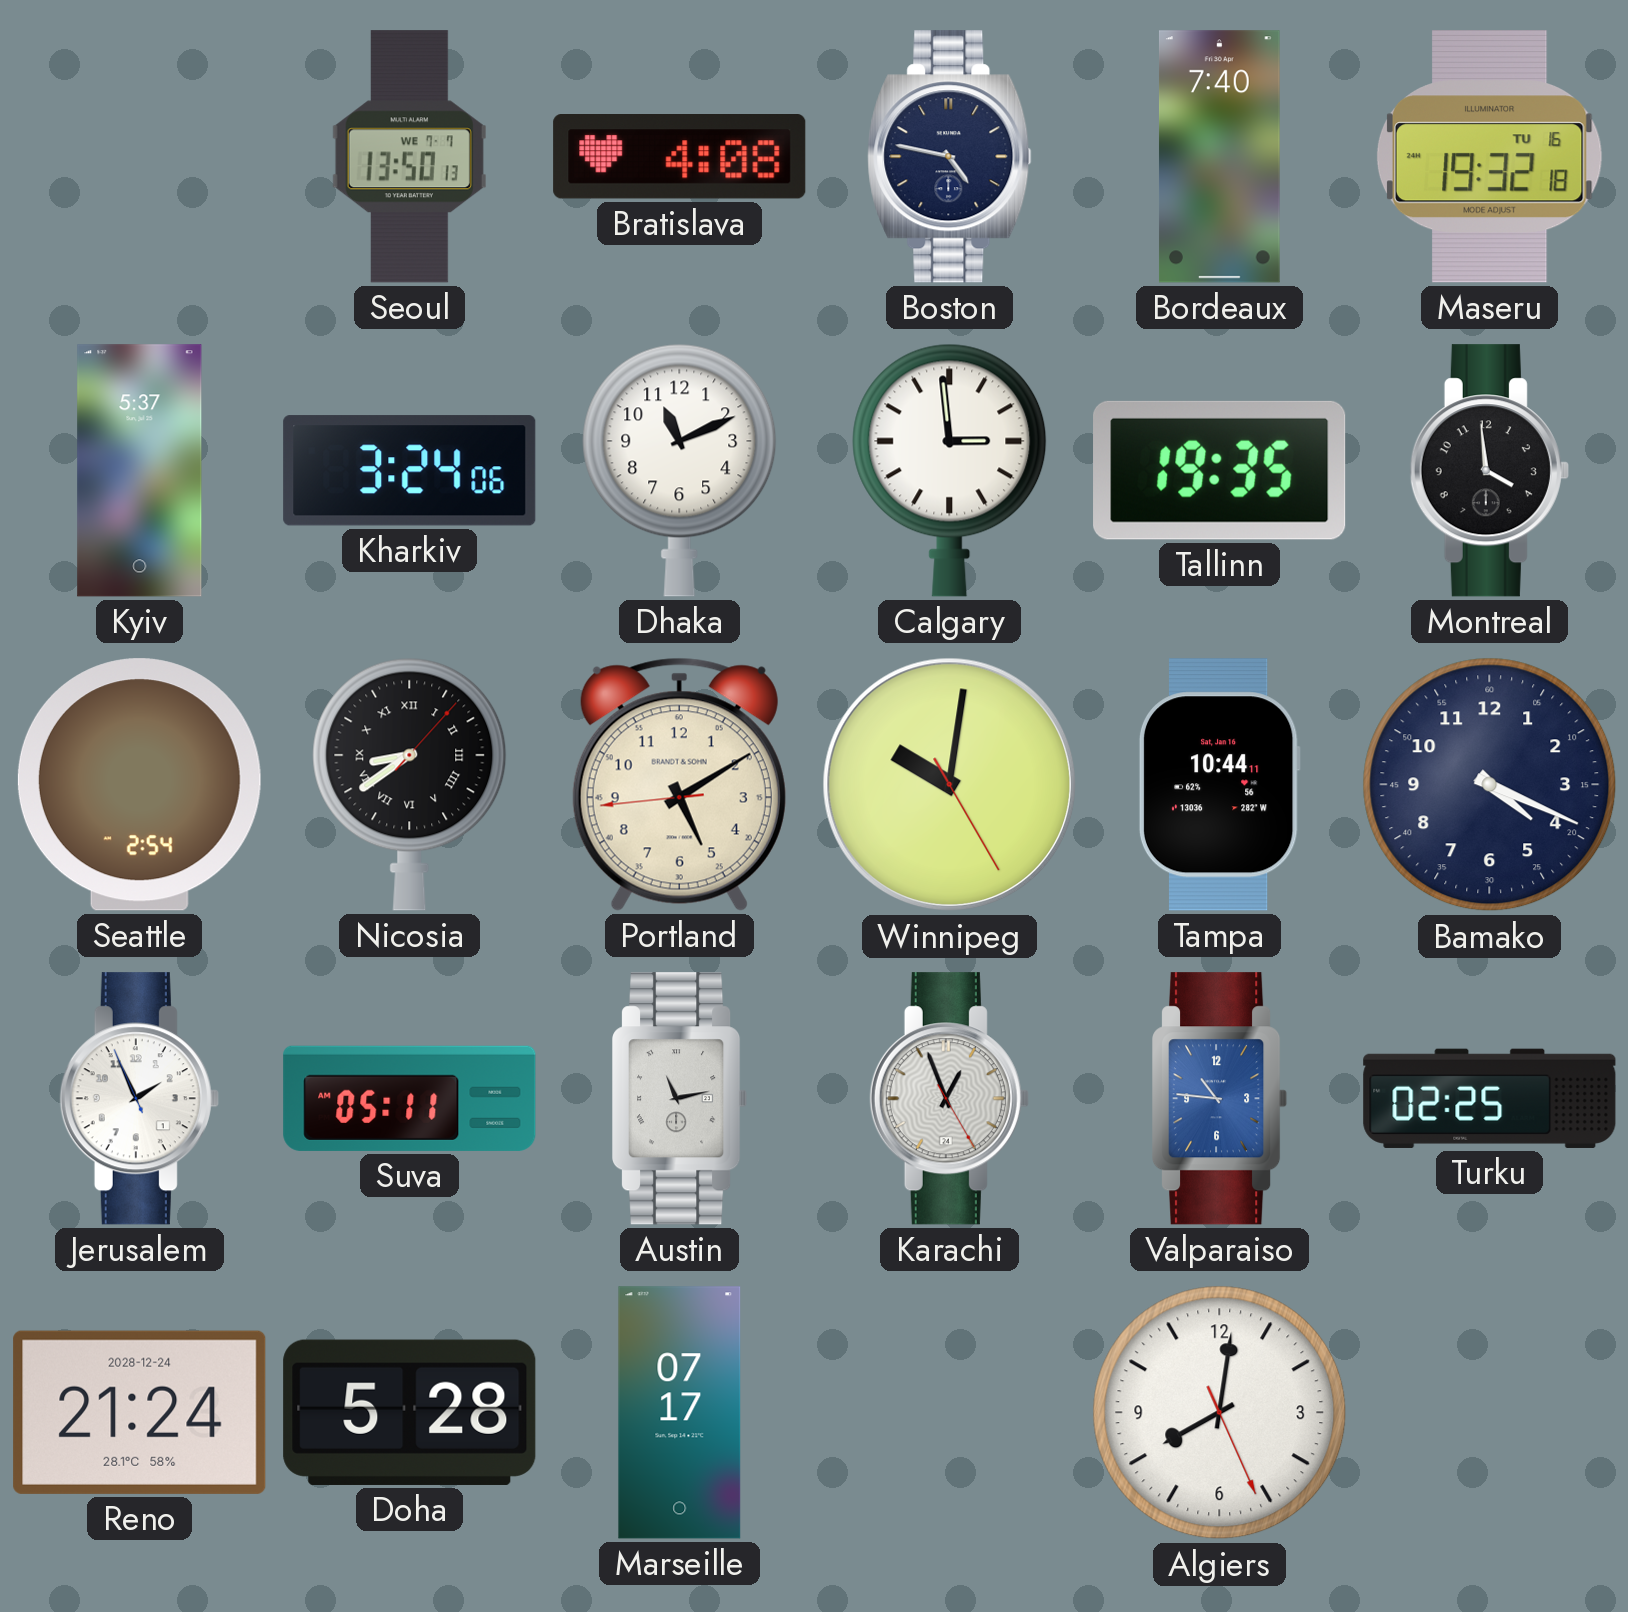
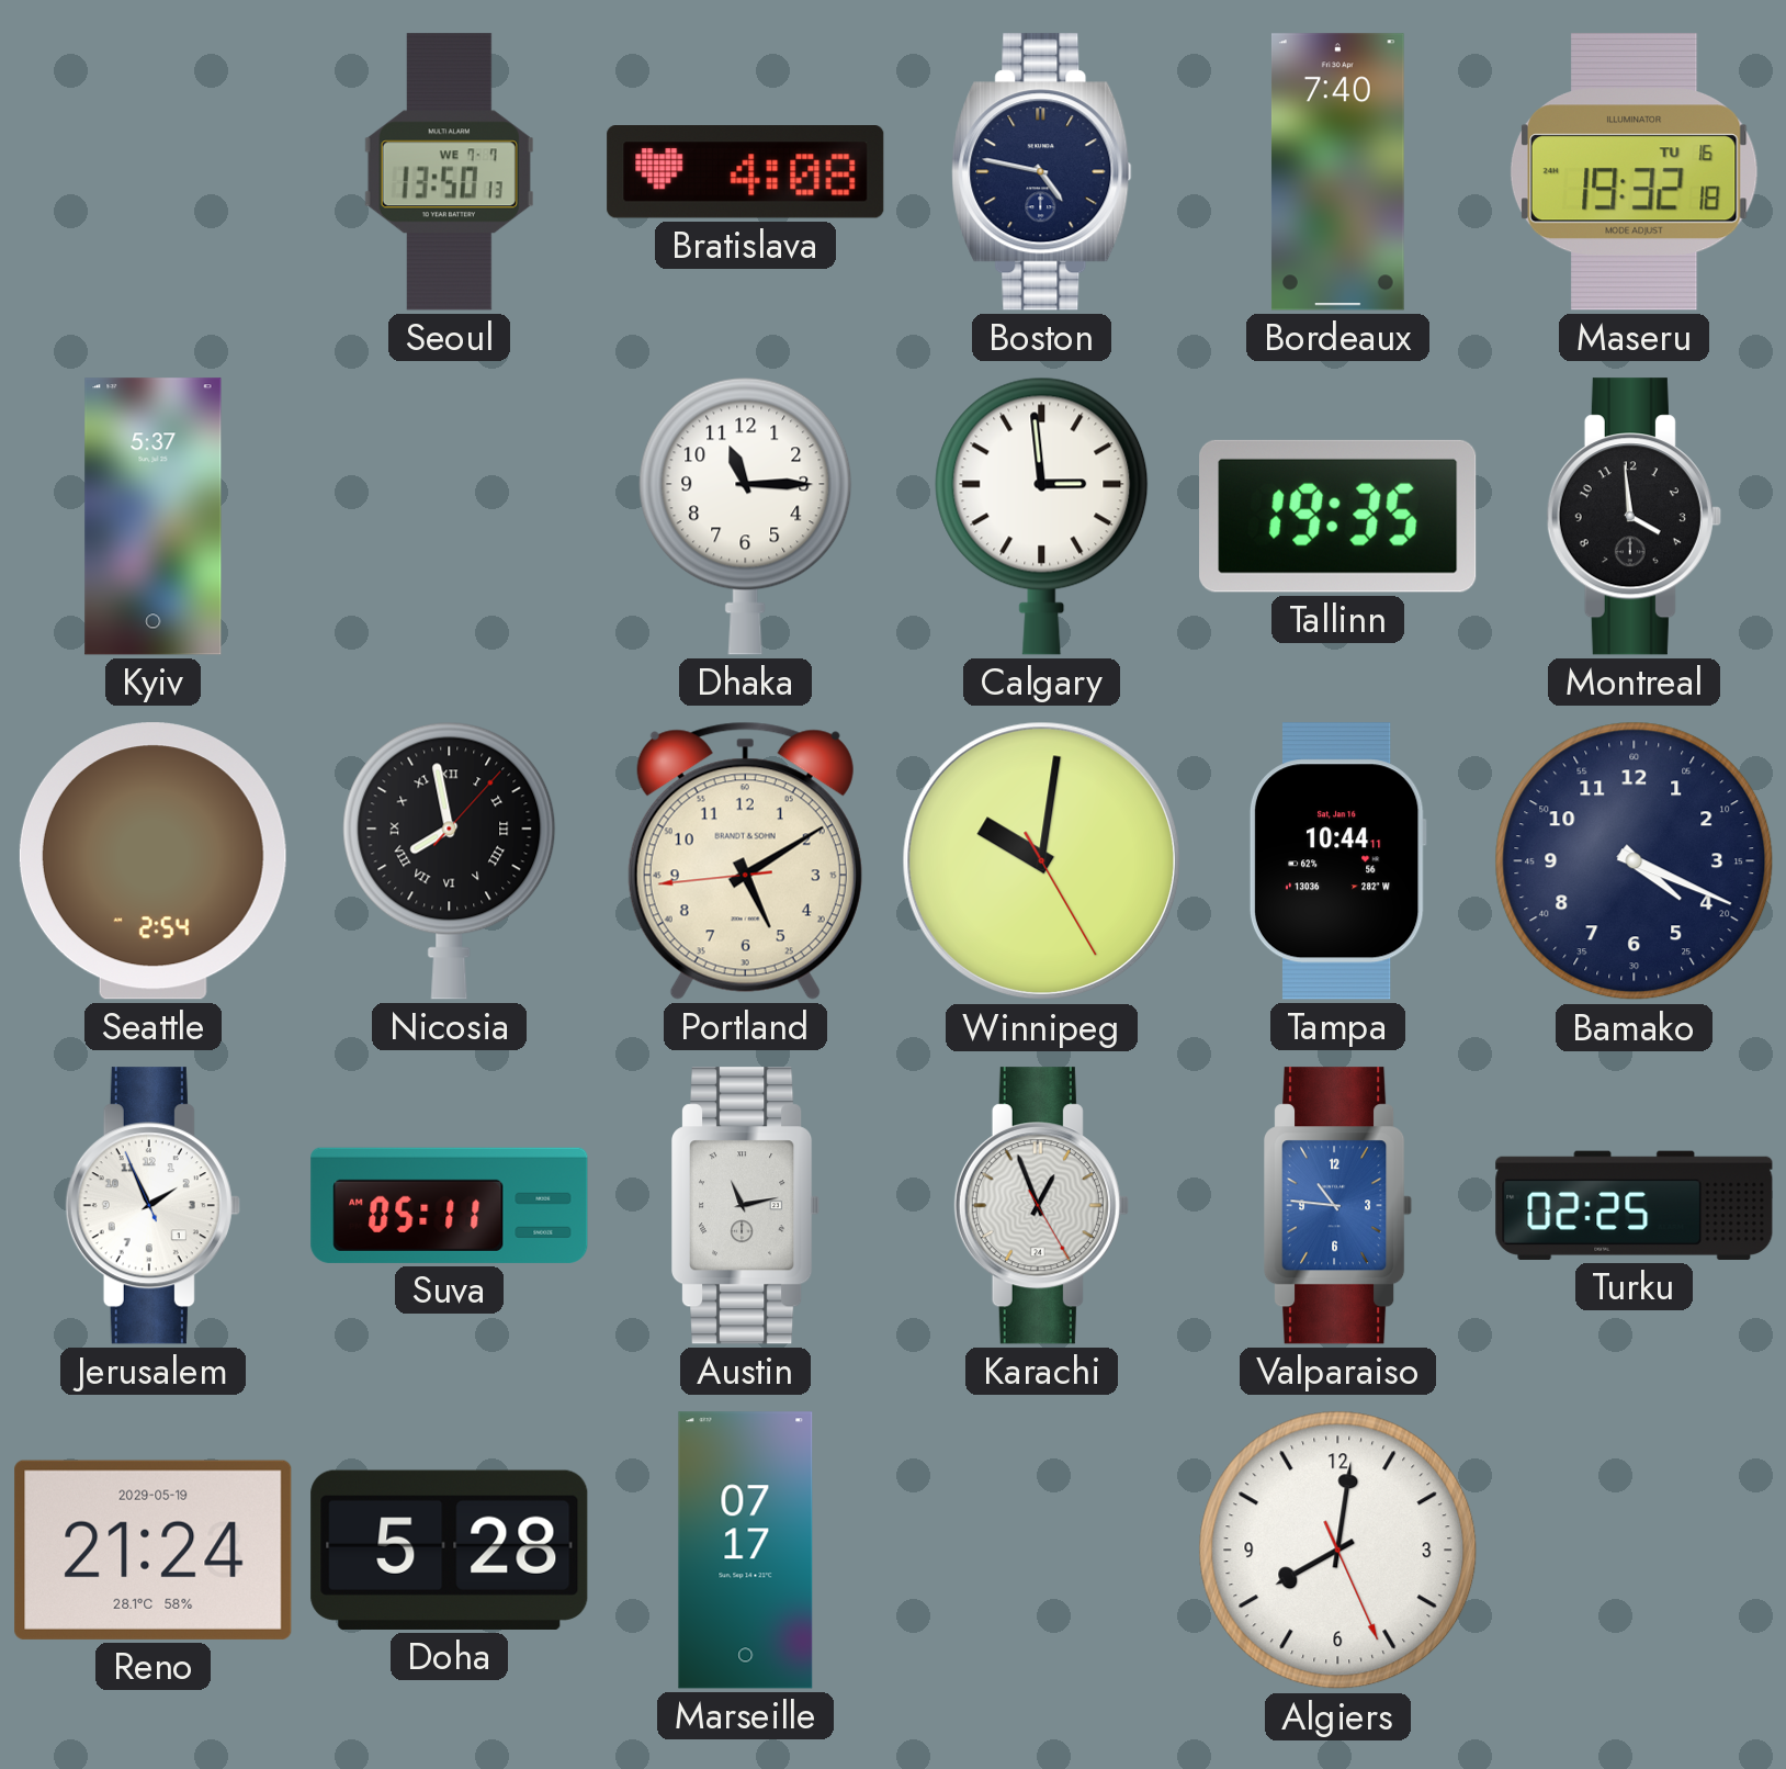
Kharkiv: 3:24 -> none (410, 471)
Dhaka: 11:11 -> 11:15 (746, 516)
Nicosia: 8:39 -> 7:58 (450, 860)
Reno date: 2028-12-24 -> 2029-05-19 (154, 1550)
